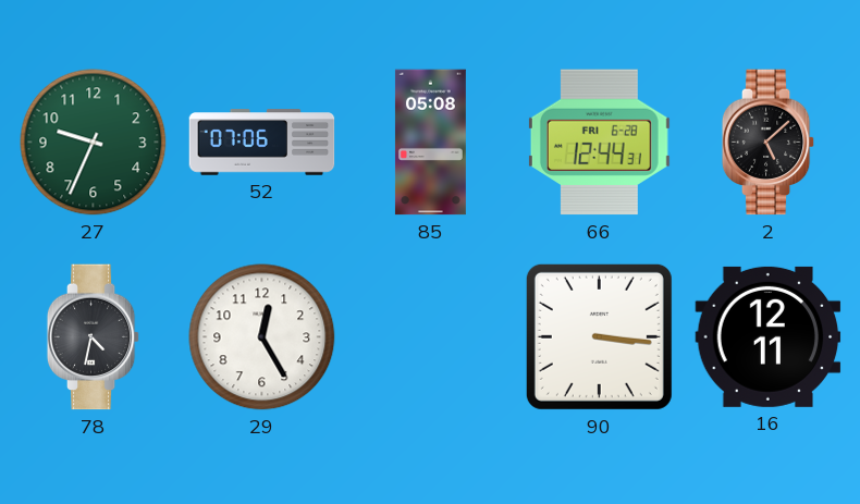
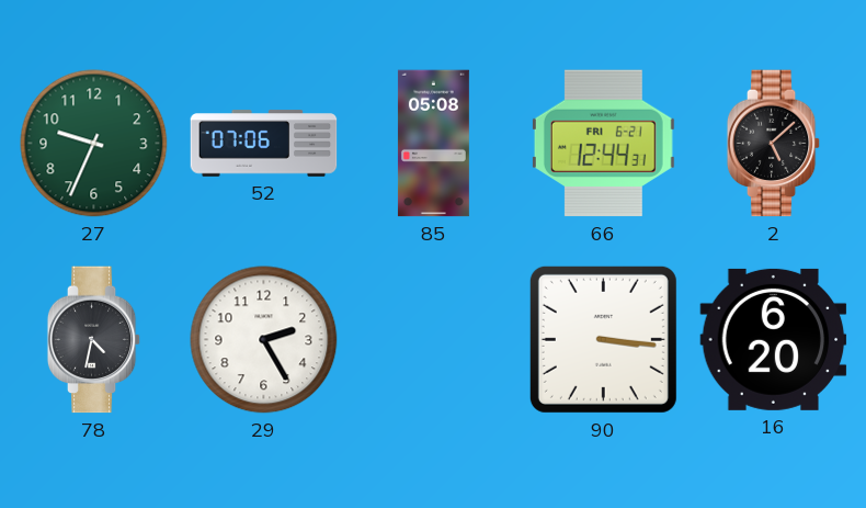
66 date: FRI 6-28 -> FRI 6-21 (603, 144)
29: 12:25 -> 2:25 (264, 340)
16: 12:11 -> 6:20 (774, 339)
